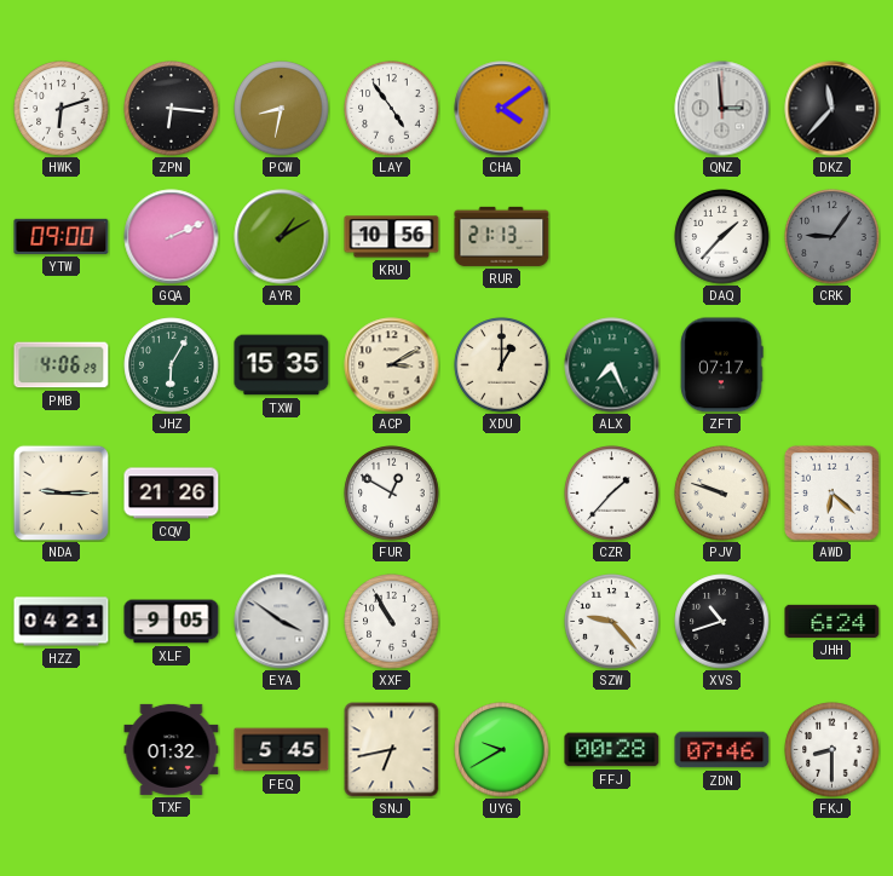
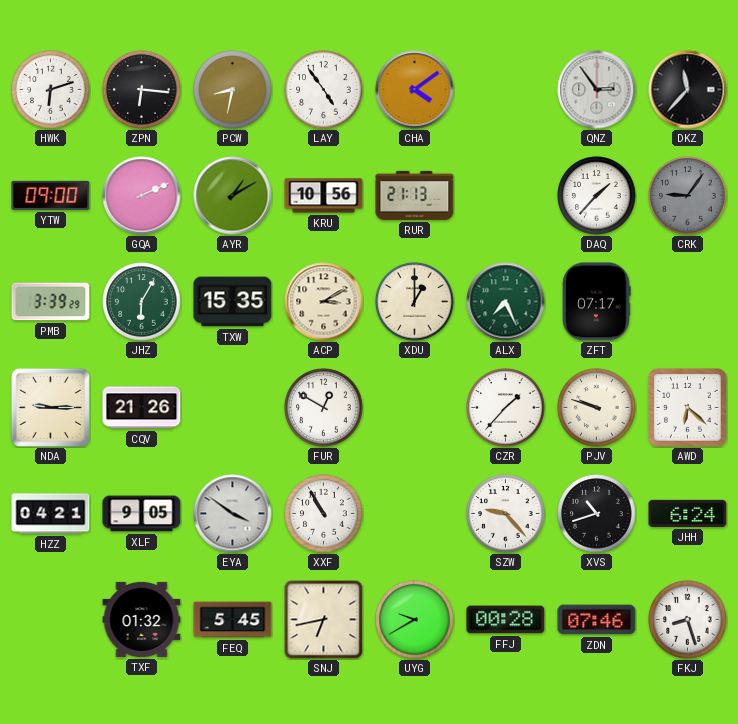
QNZ: 2:59 -> 2:54 (597, 90)
PMB: 4:06 -> 3:39 (51, 302)
FKJ: 8:30 -> 8:27 (688, 620)
